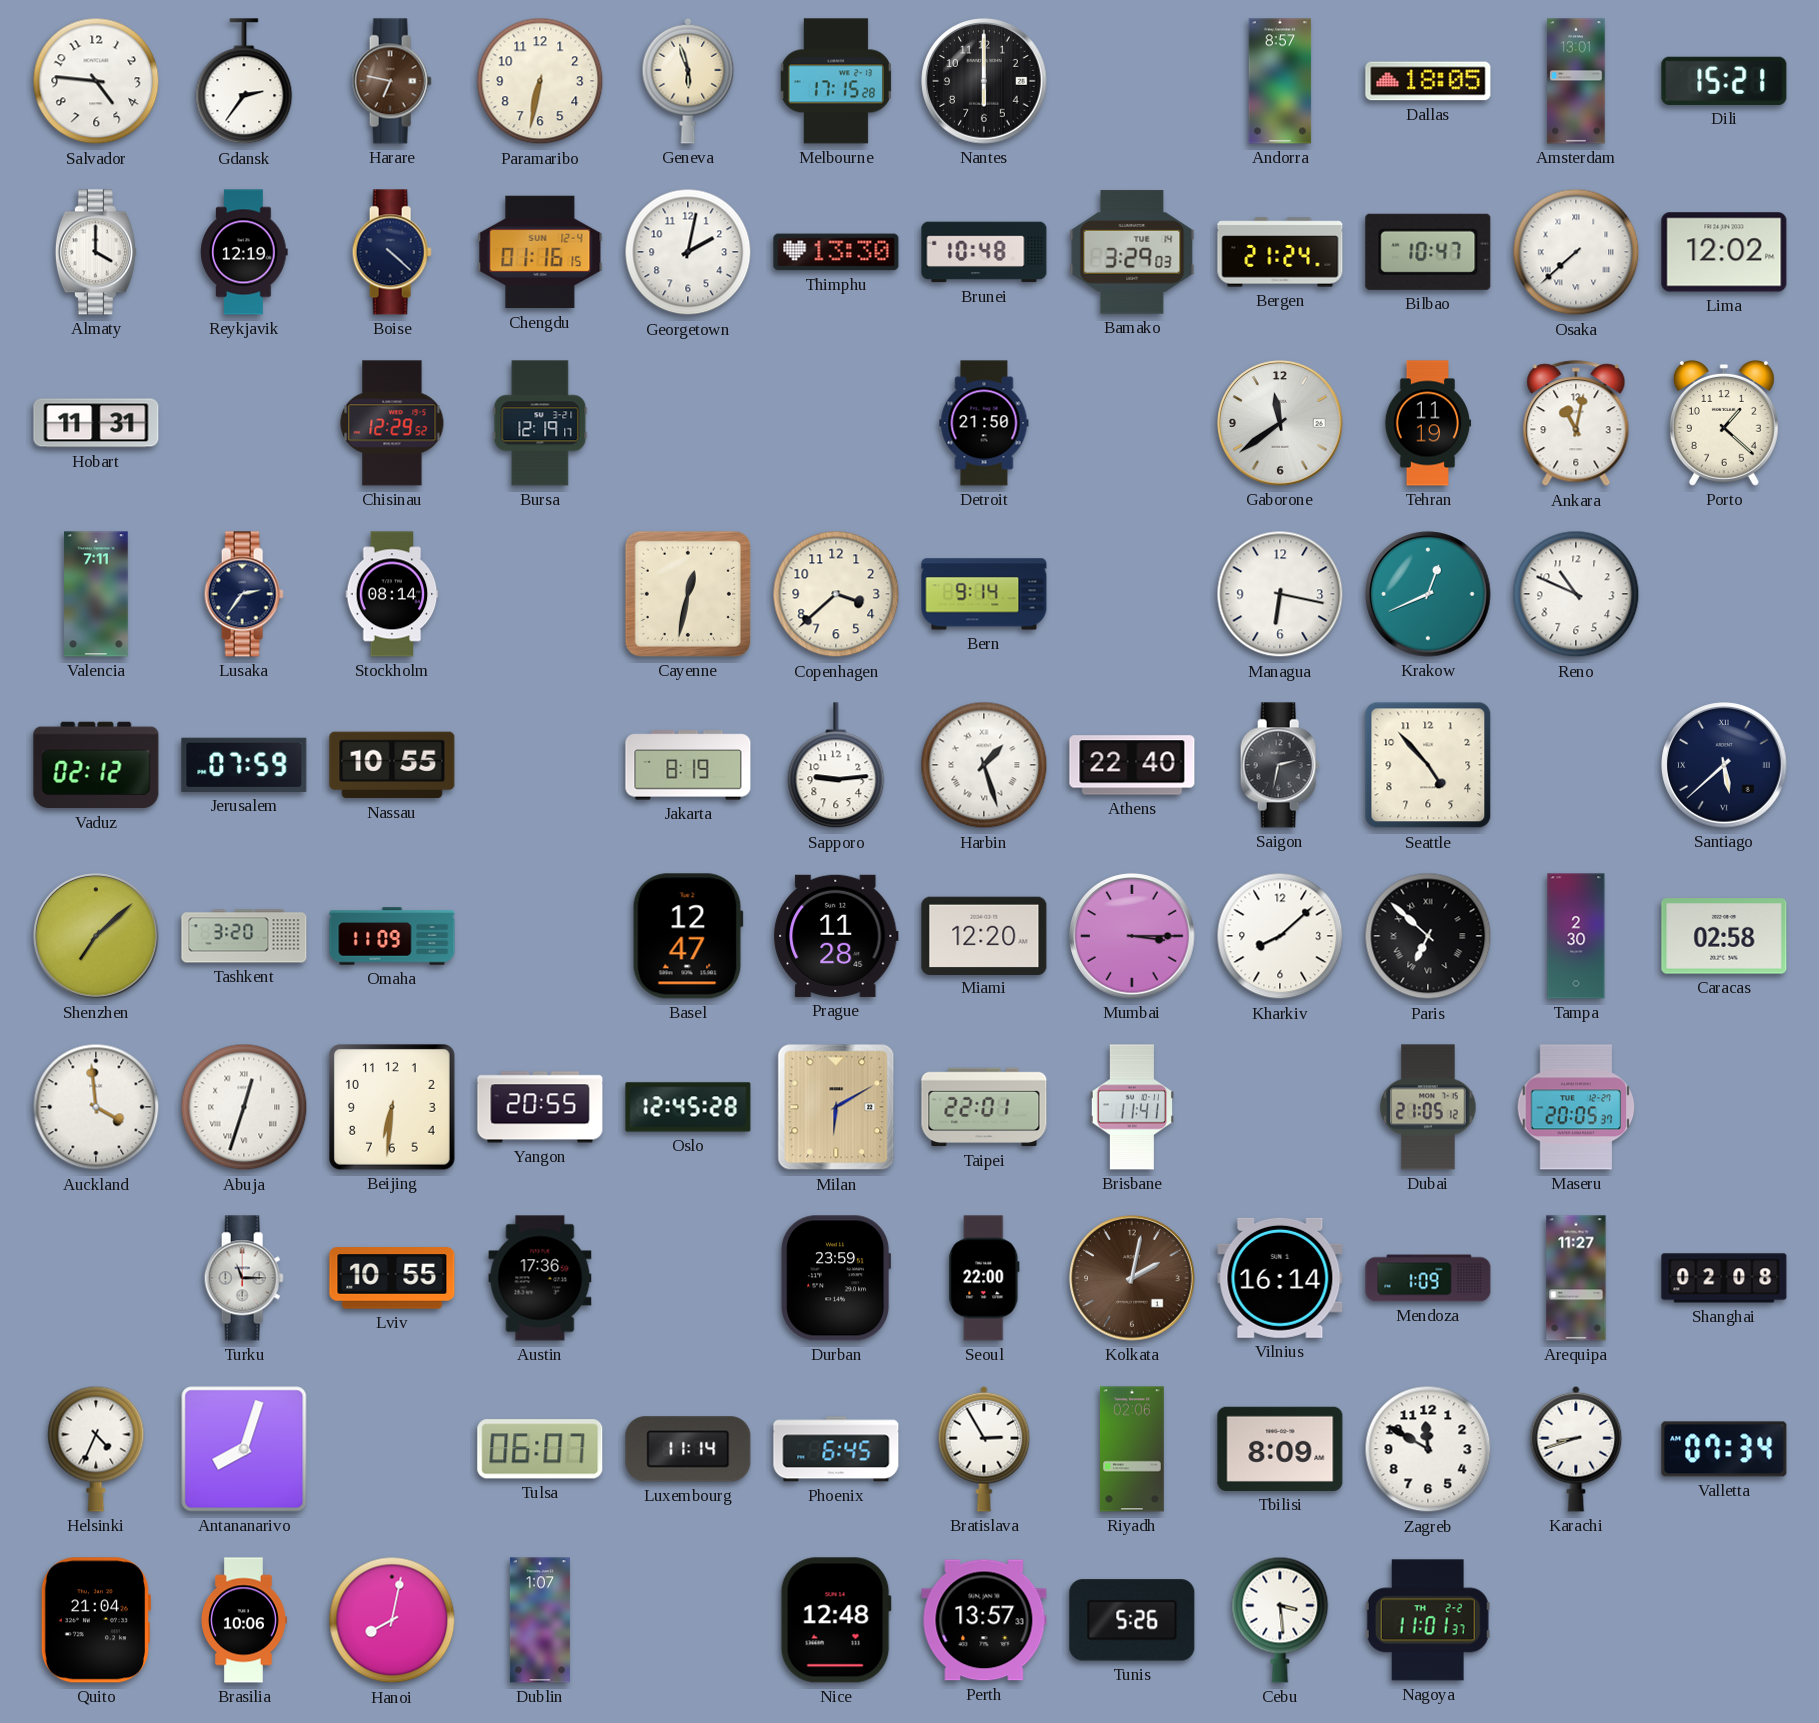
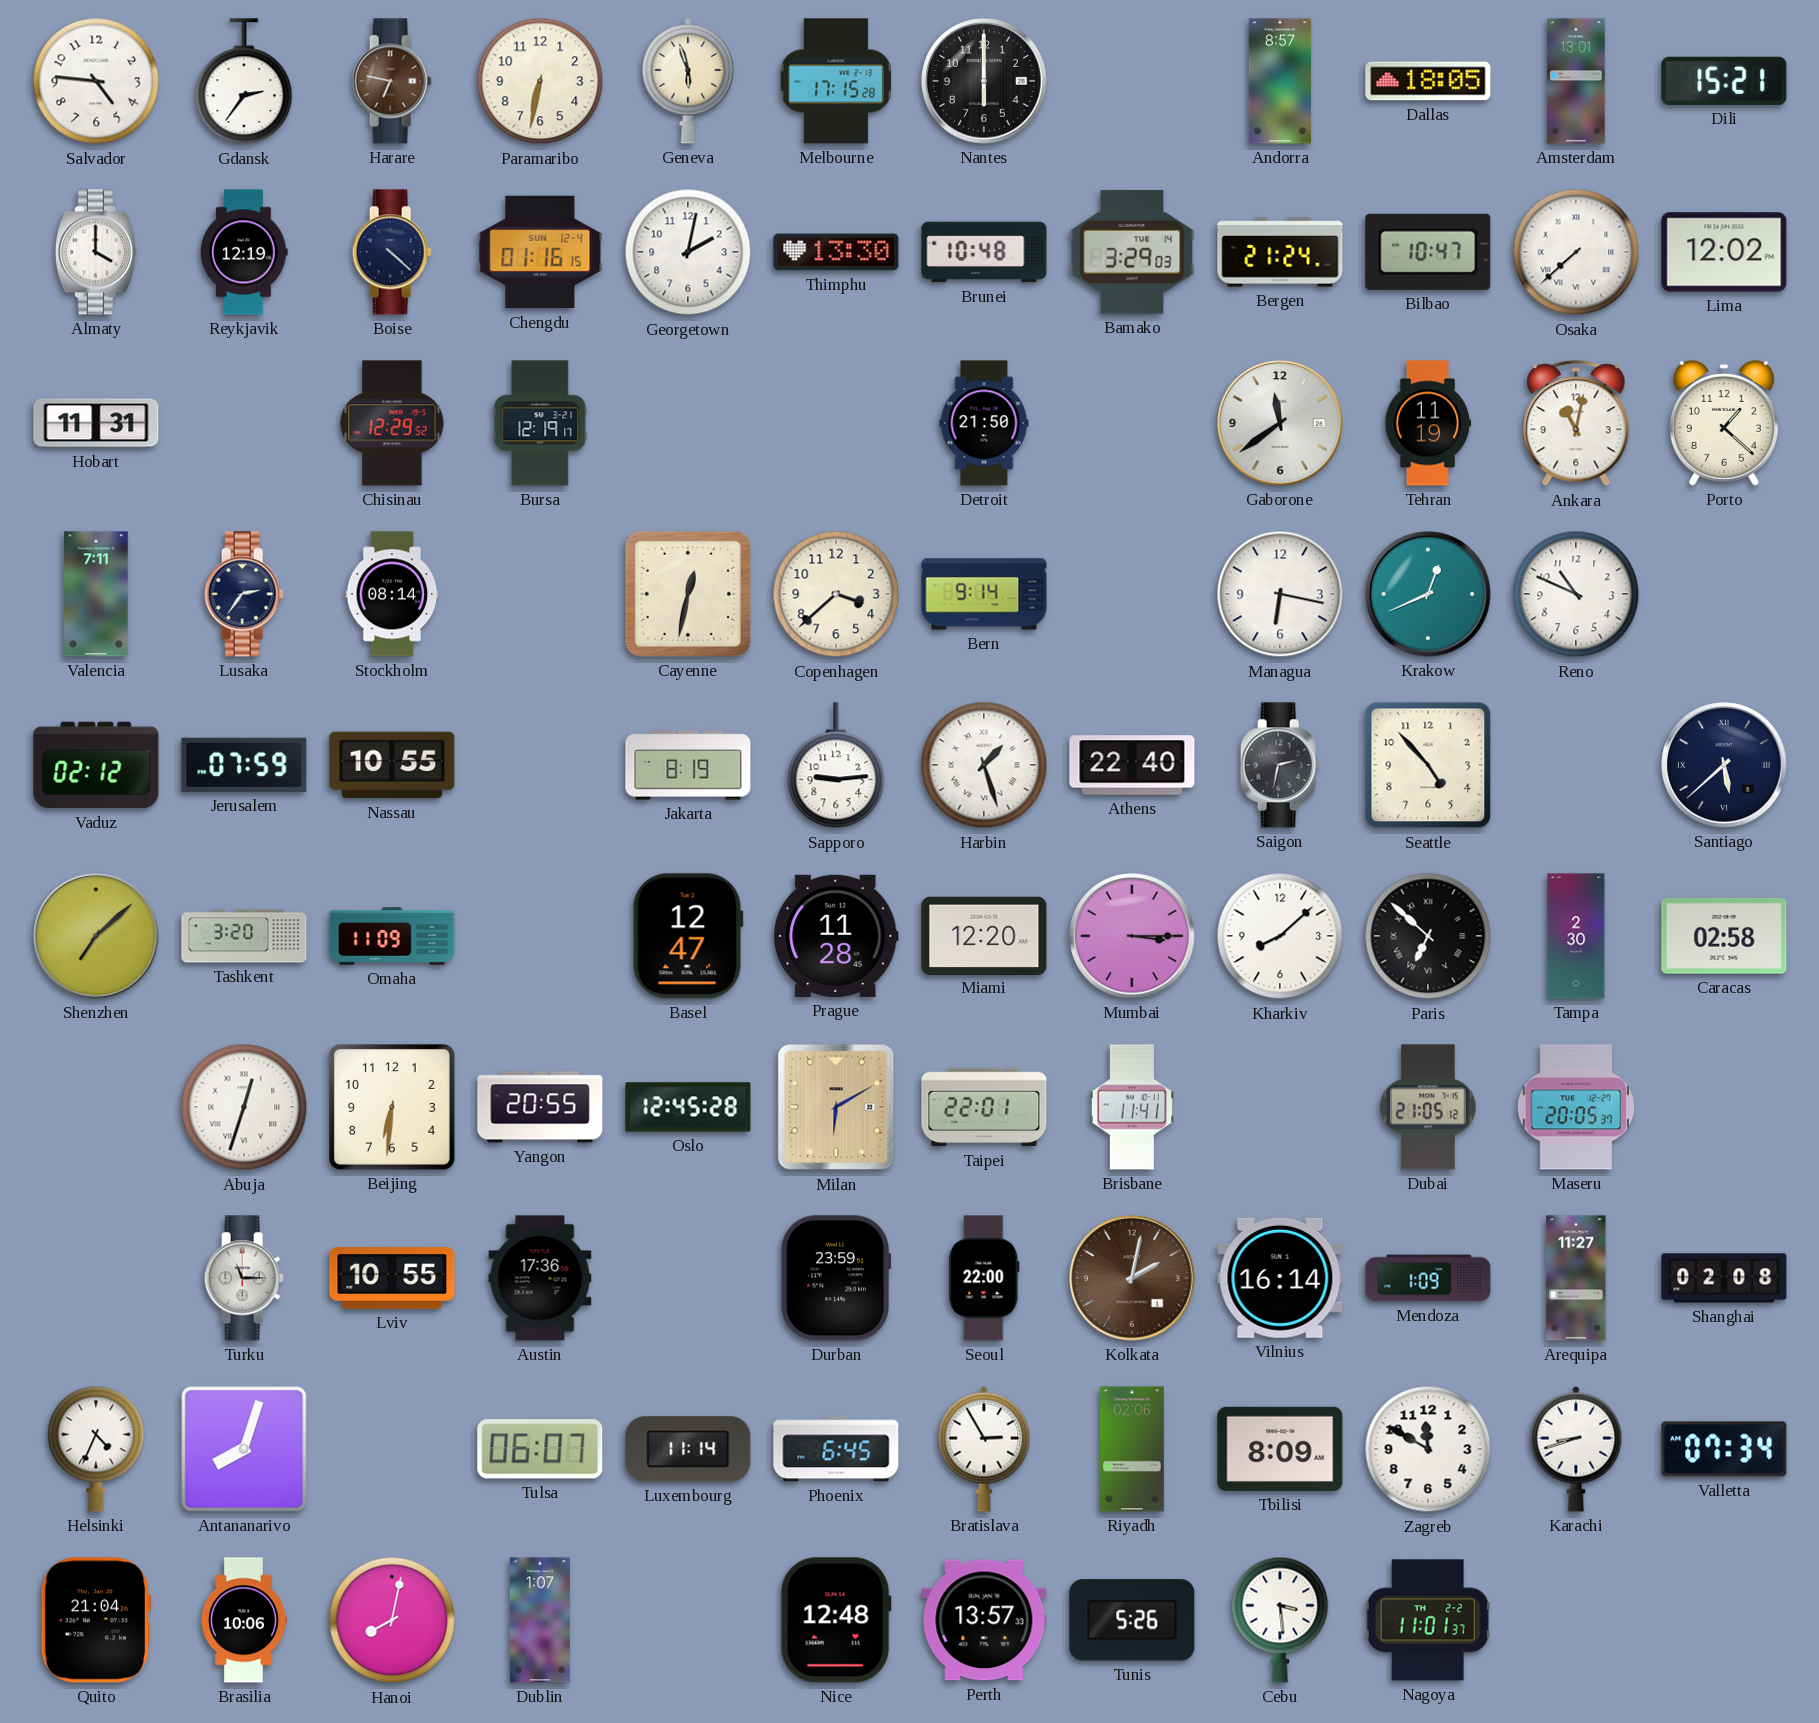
Auckland: 3:59 -> none (96, 1107)
